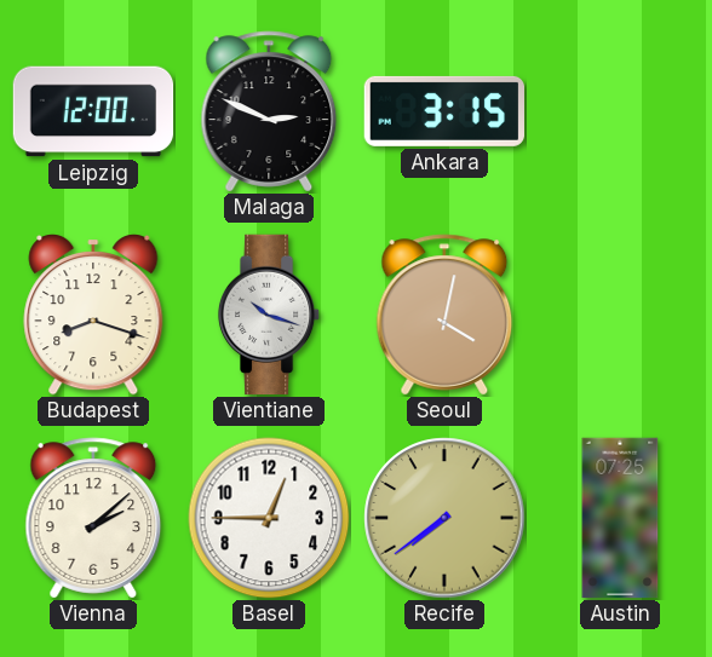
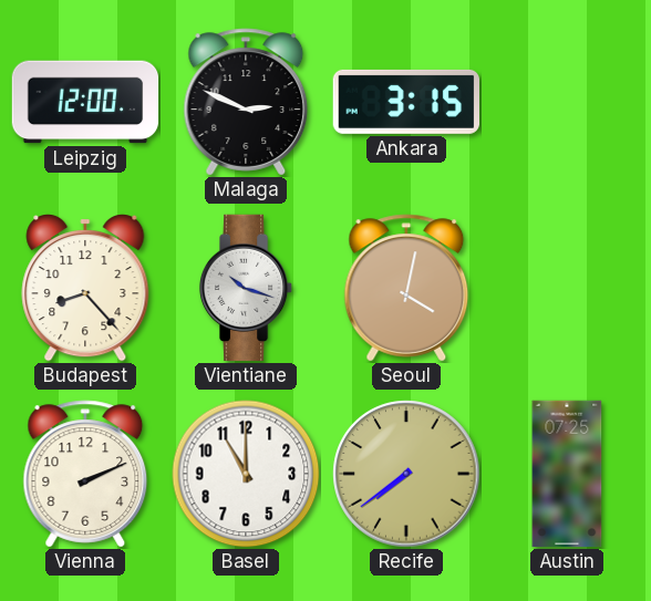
Budapest: 8:18 -> 8:23 (85, 289)
Vienna: 2:08 -> 2:11 (85, 474)
Basel: 12:45 -> 11:00 (246, 474)
